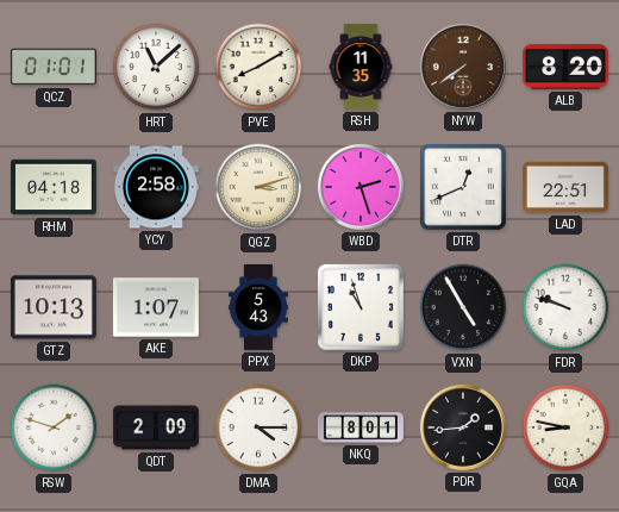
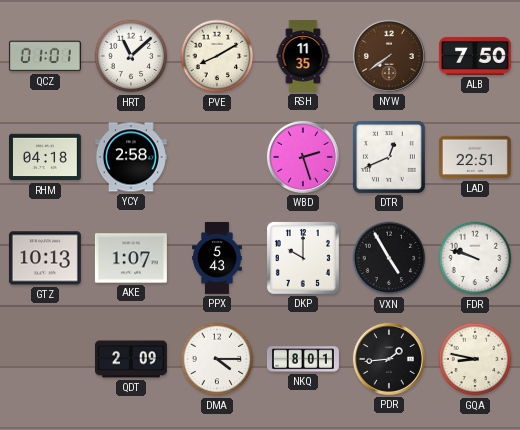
ALB: 8:20 -> 7:50 (475, 56)
QGZ: 3:12 -> none (258, 187)
DKP: 10:57 -> 10:00 (303, 258)
RSW: 1:48 -> none (54, 427)
